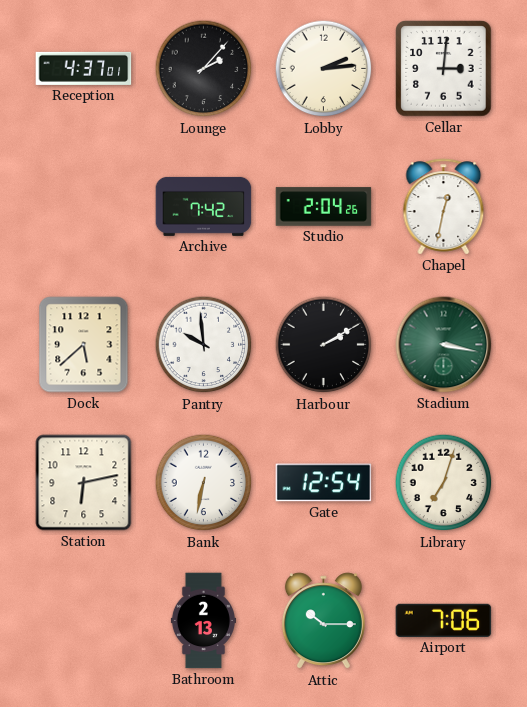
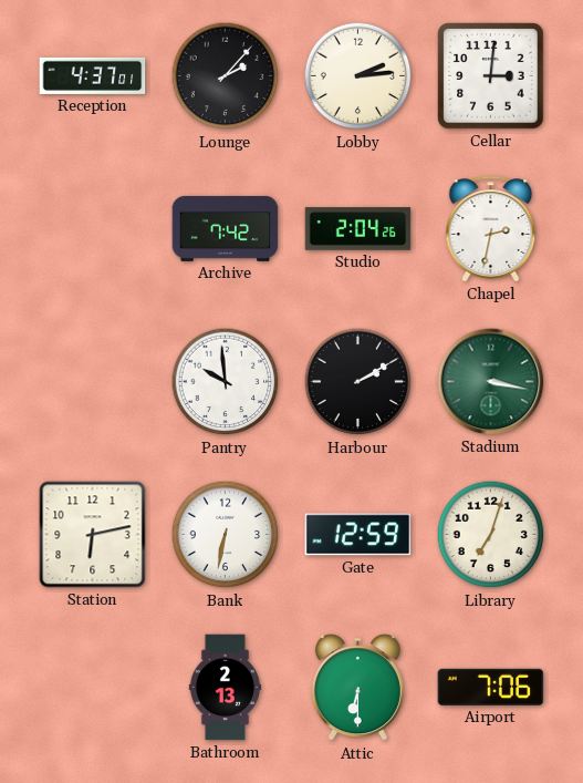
Chapel: 12:32 -> 2:32 (491, 229)
Dock: 5:38 -> none (84, 345)
Gate: 12:54 -> 12:59 (358, 535)
Attic: 10:15 -> 6:30 (357, 688)
